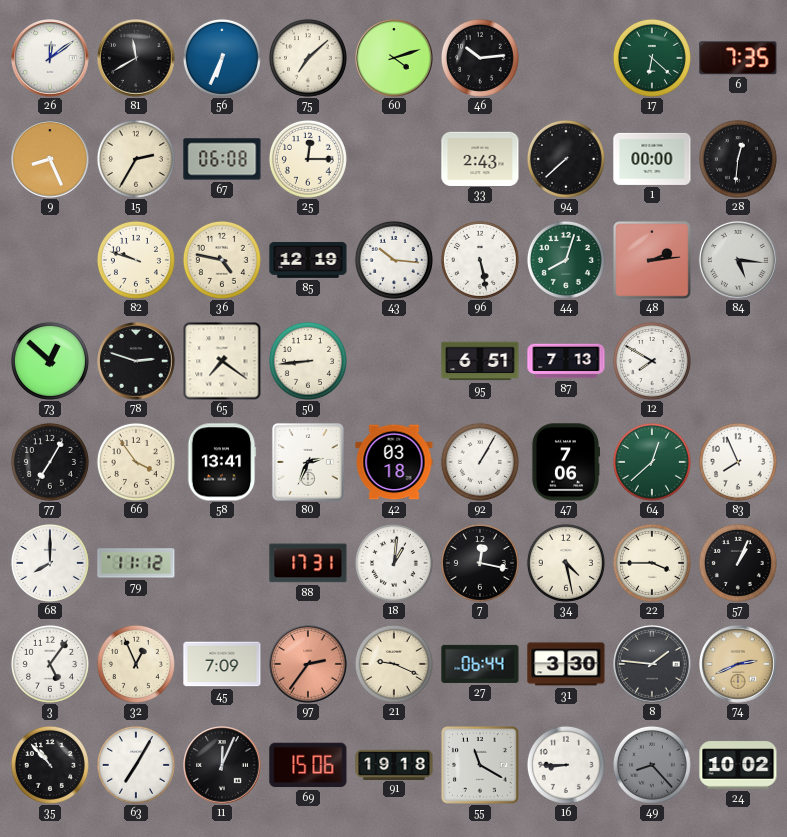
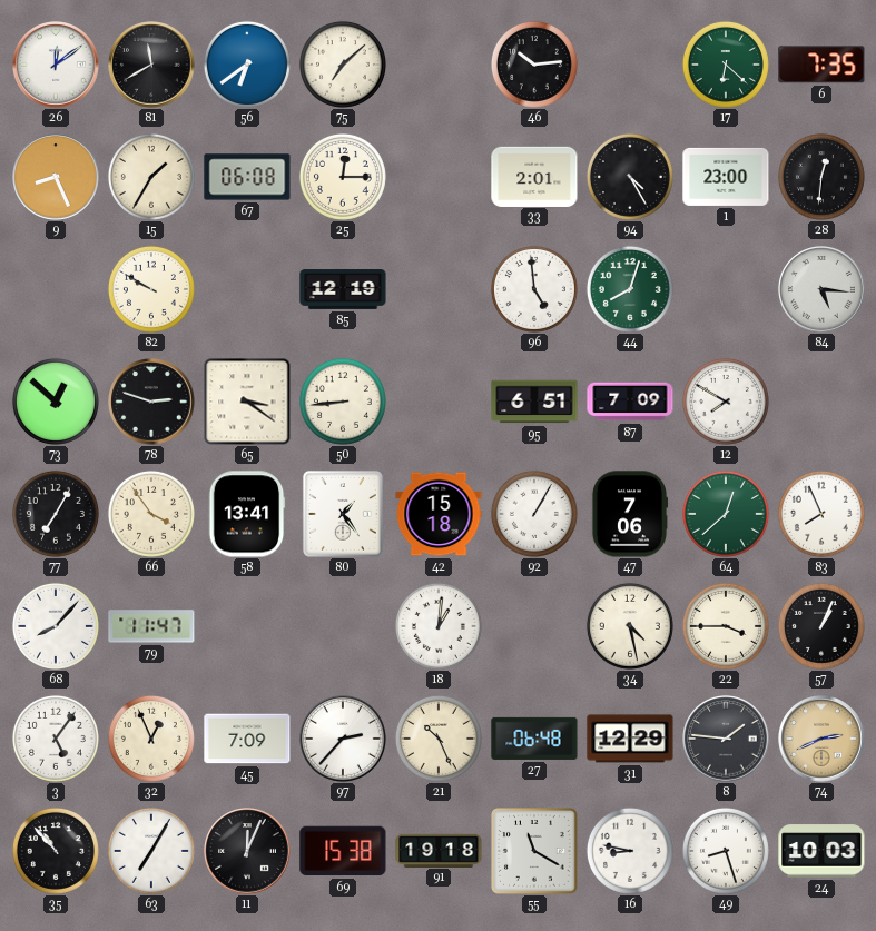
56: 6:34 -> 6:39 (247, 65)
60: 4:12 -> none (394, 58)
15: 2:35 -> 1:35 (151, 177)
33: 2:43 -> 2:01 (534, 176)
94: 7:38 -> 4:25 (630, 177)
1: 00:00 -> 23:00 (726, 177)
82: 9:48 -> 9:50 (151, 289)
36: 4:47 -> none (222, 260)
43: 10:16 -> none (394, 260)
96: 5:28 -> 4:59 (534, 289)
48: 2:14 -> none (652, 260)
65: 7:21 -> 3:21 (247, 402)
87: 7:13 -> 7:09 (630, 402)
80: 2:34 -> 1:24 (343, 514)
42: 03:18 -> 15:18 (439, 514)
68: 8:00 -> 8:07 (56, 626)
79: 11:12 -> 11:47 (151, 626)
88: 17:31 -> none (308, 563)
7: 12:17 -> none (480, 563)
97: 2:36 -> 2:37 (343, 739)
97 dial: salmon -> white (343, 739)
21: 9:19 -> 10:26 (439, 739)
27: 06:44 -> 06:48 (534, 739)
31: 3:30 -> 12:29 (630, 739)
69: 15:06 -> 15:38 (343, 851)
16: 8:45 -> 8:47 (630, 851)
49: 8:23 -> 8:27 (726, 851)
49 dial: grey -> white (726, 851)
24: 10:02 -> 10:03 (821, 851)
